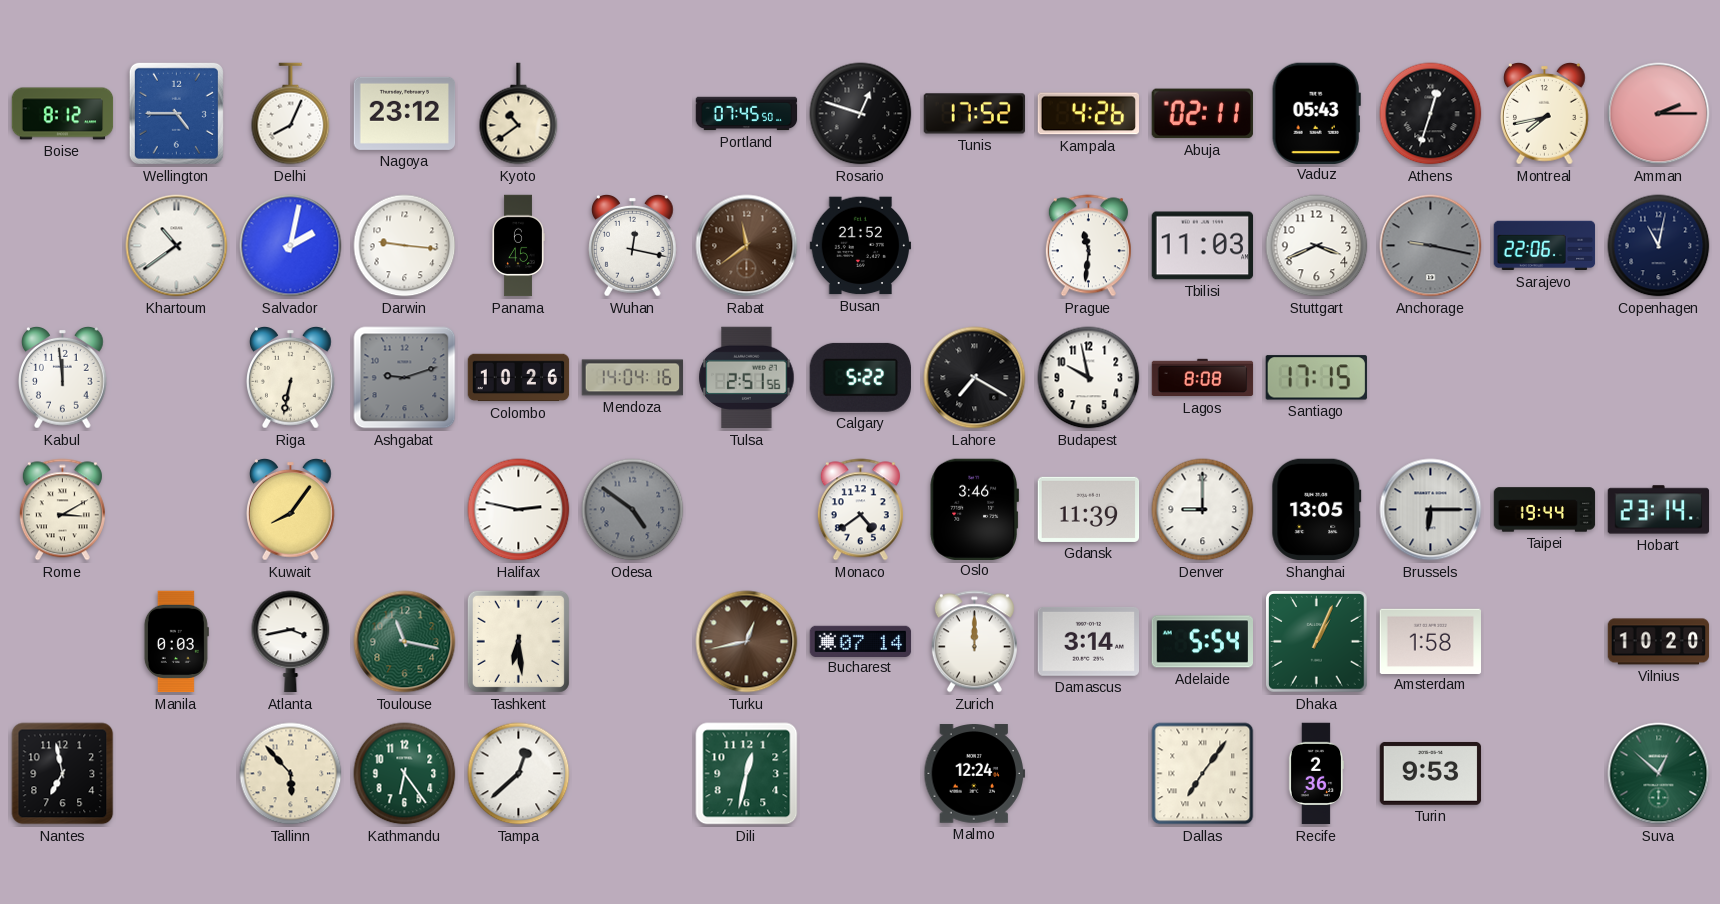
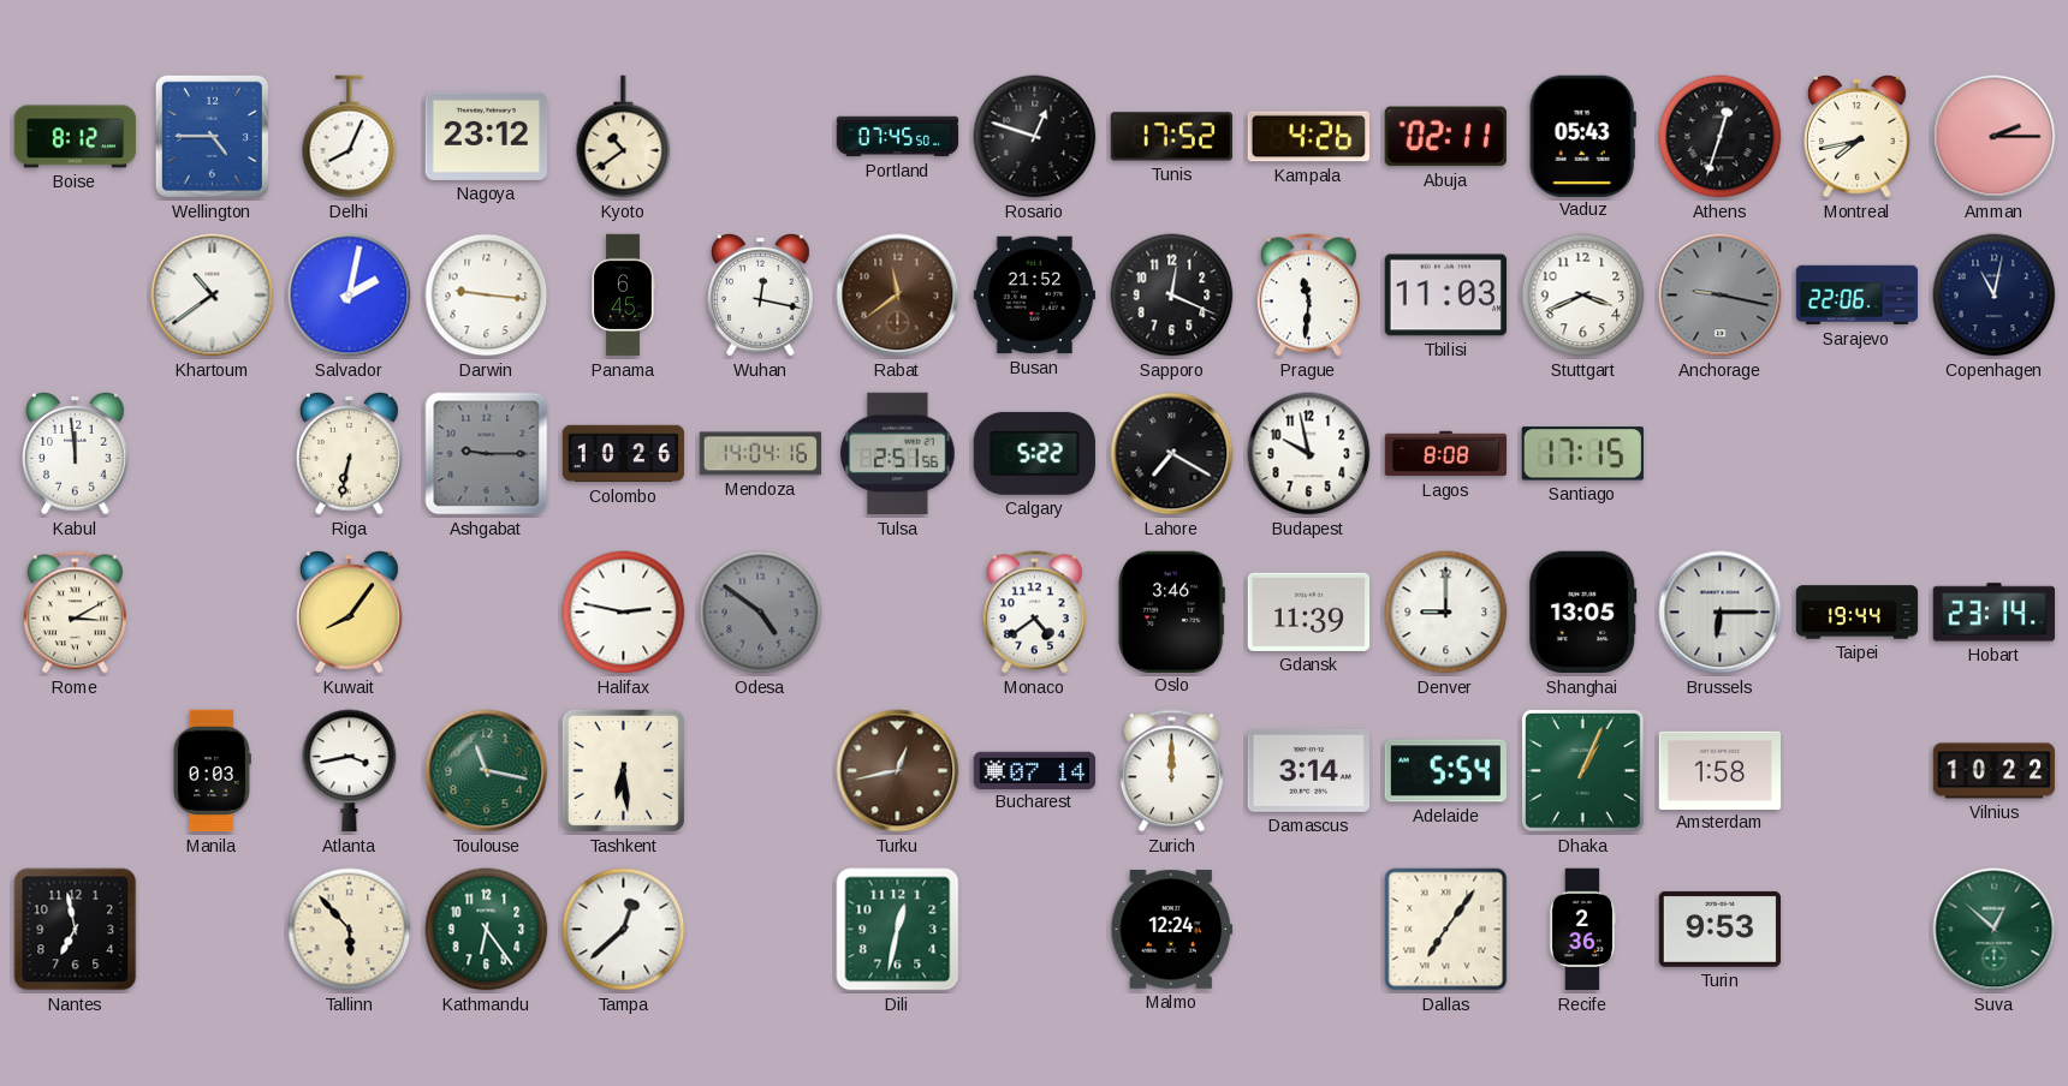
Sapporo: none -> 12:19 (1172, 296)
Ashgabat: 9:12 -> 9:15 (487, 454)
Vilnius: 10:20 -> 10:22 (1995, 771)
